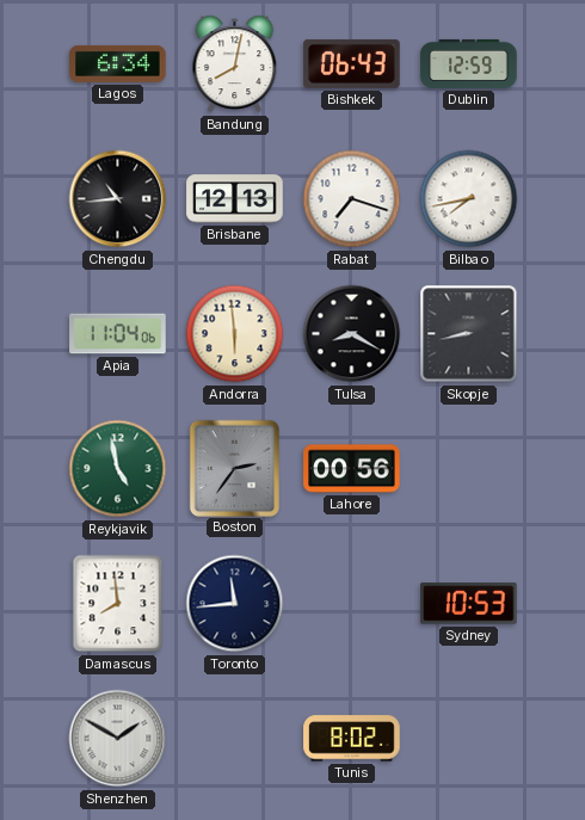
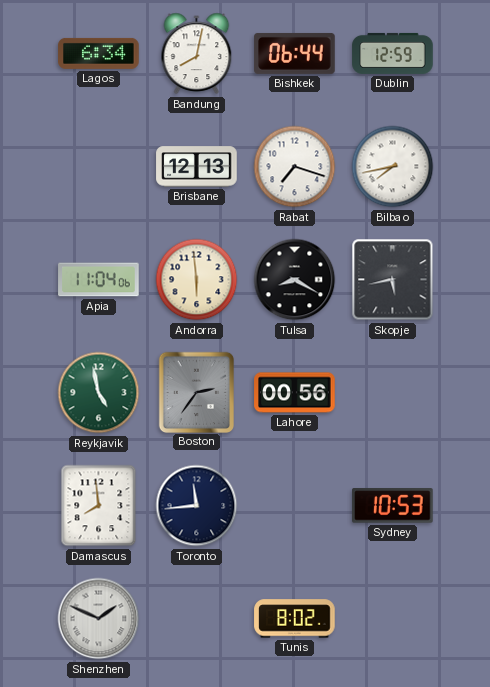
Bishkek: 06:43 -> 06:44 (295, 53)
Chengdu: 10:44 -> none (118, 199)
Skopje: 8:43 -> 5:43 (393, 280)
Shenzhen: 1:50 -> 1:49 (99, 619)
